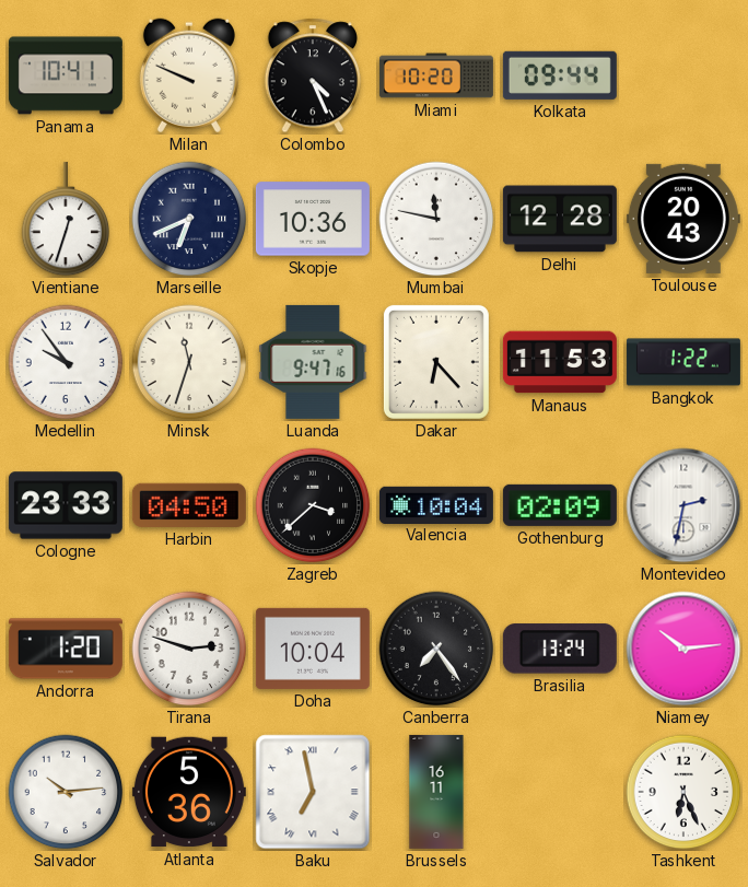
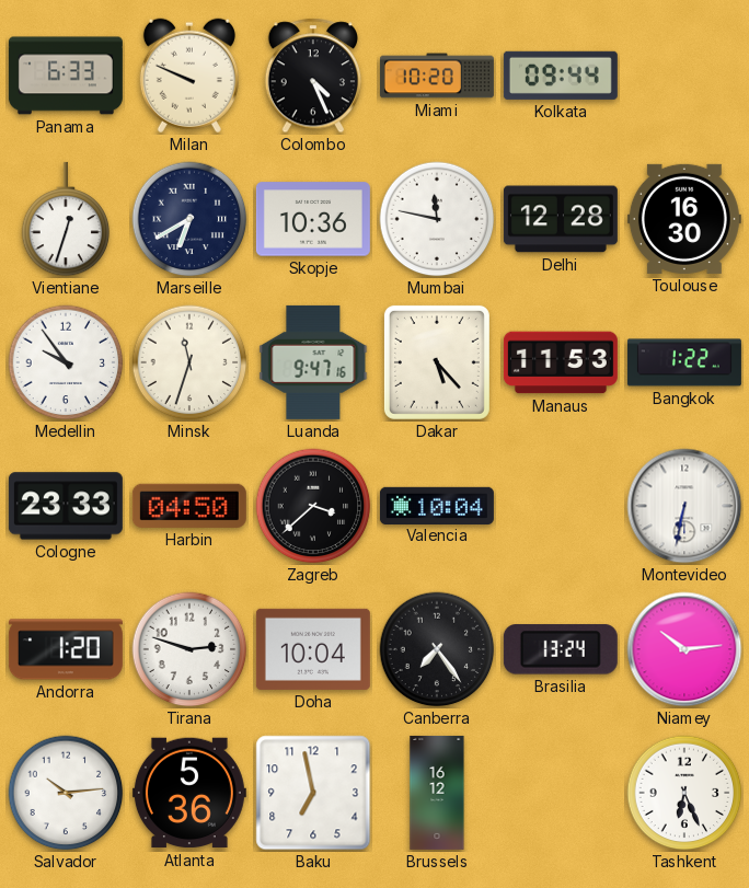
Panama: 10:41 -> 6:33 (66, 76)
Marseille: 6:41 -> 6:40 (189, 219)
Toulouse: 20:43 -> 16:30 (684, 219)
Dakar: 6:23 -> 5:23 (437, 362)
Gothenburg: 02:09 -> none (560, 505)
Montevideo: 2:32 -> 6:32 (684, 506)
Baku numerals: Roman -> Arabic (313, 793)
Brussels: 16:11 -> 16:12 (437, 793)
